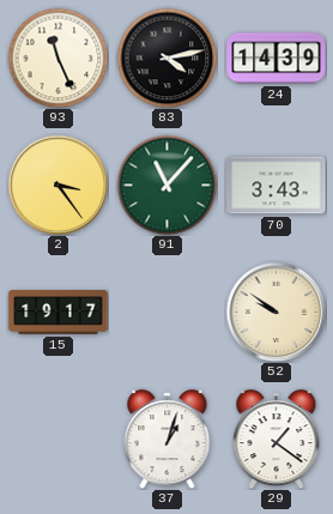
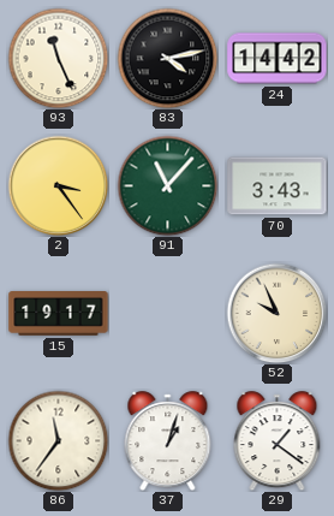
24: 14:39 -> 14:42 (278, 59)
52: 9:51 -> 9:56 (276, 313)
86: none -> 11:36 (58, 440)
